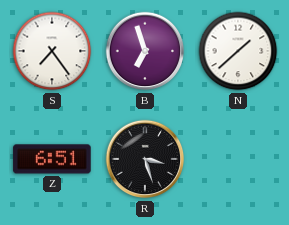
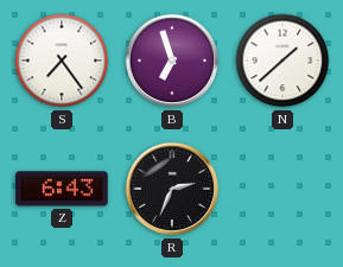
Z: 6:51 -> 6:43 (62, 189)
R: 3:27 -> 2:34 (172, 189)
